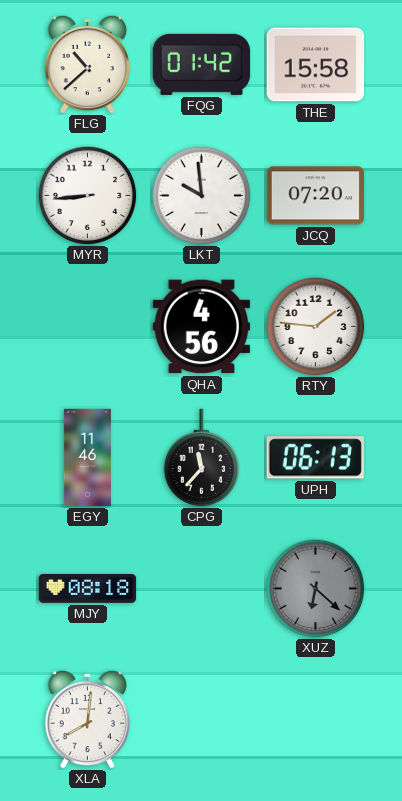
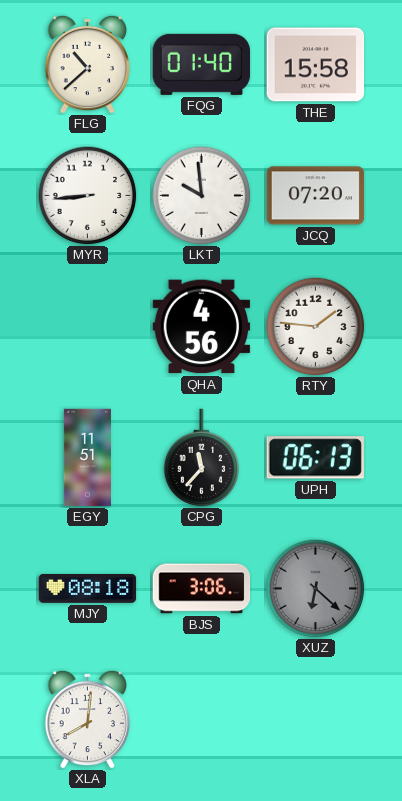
FQG: 01:42 -> 01:40 (202, 64)
EGY: 11:46 -> 11:51 (87, 458)
BJS: none -> 3:06 (202, 589)
